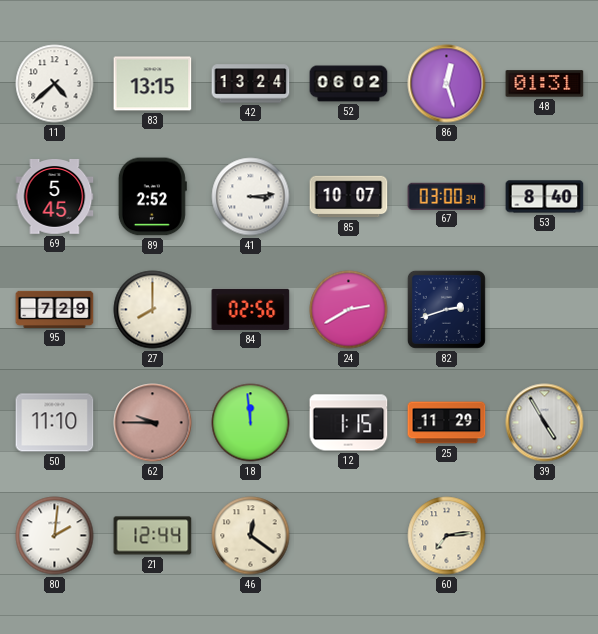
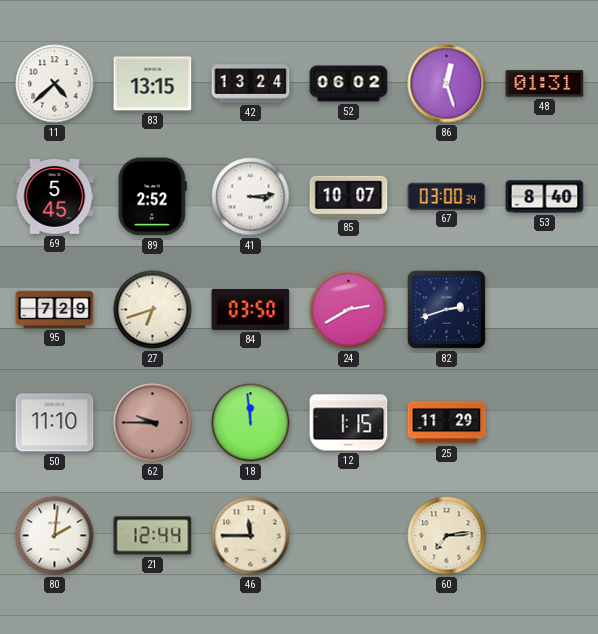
27: 8:00 -> 6:42 (153, 310)
84: 02:56 -> 03:50 (251, 309)
39: 4:55 -> none (545, 423)
46: 12:21 -> 11:45 (251, 536)
